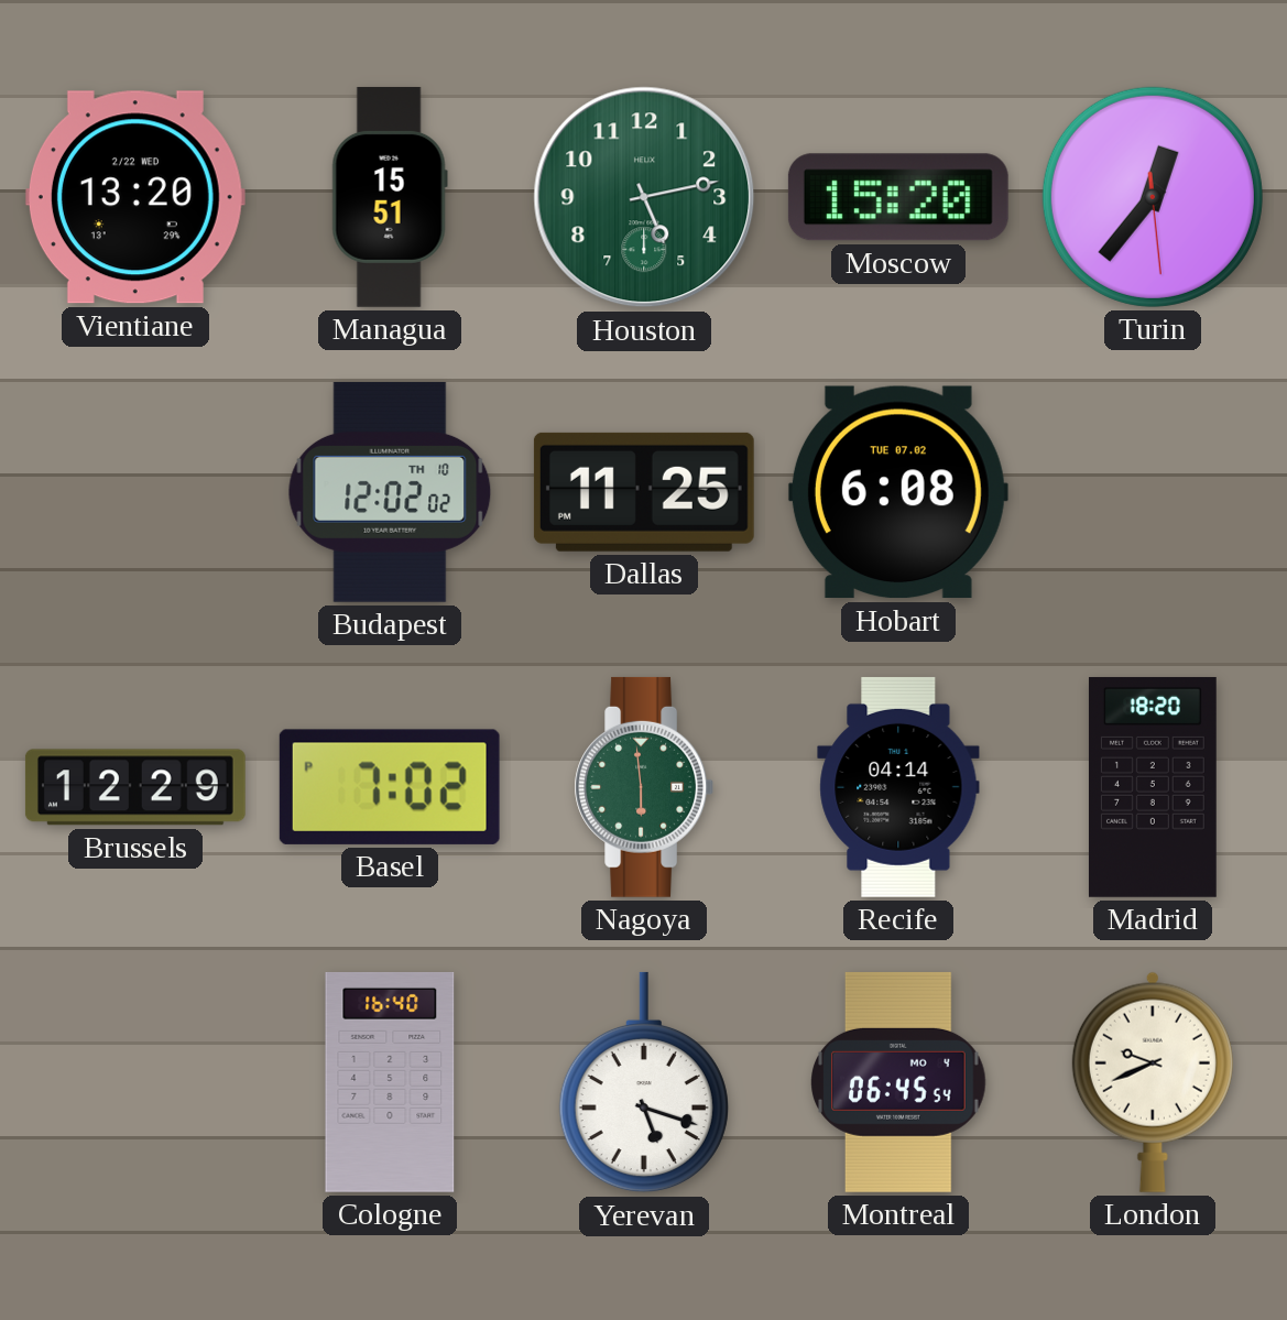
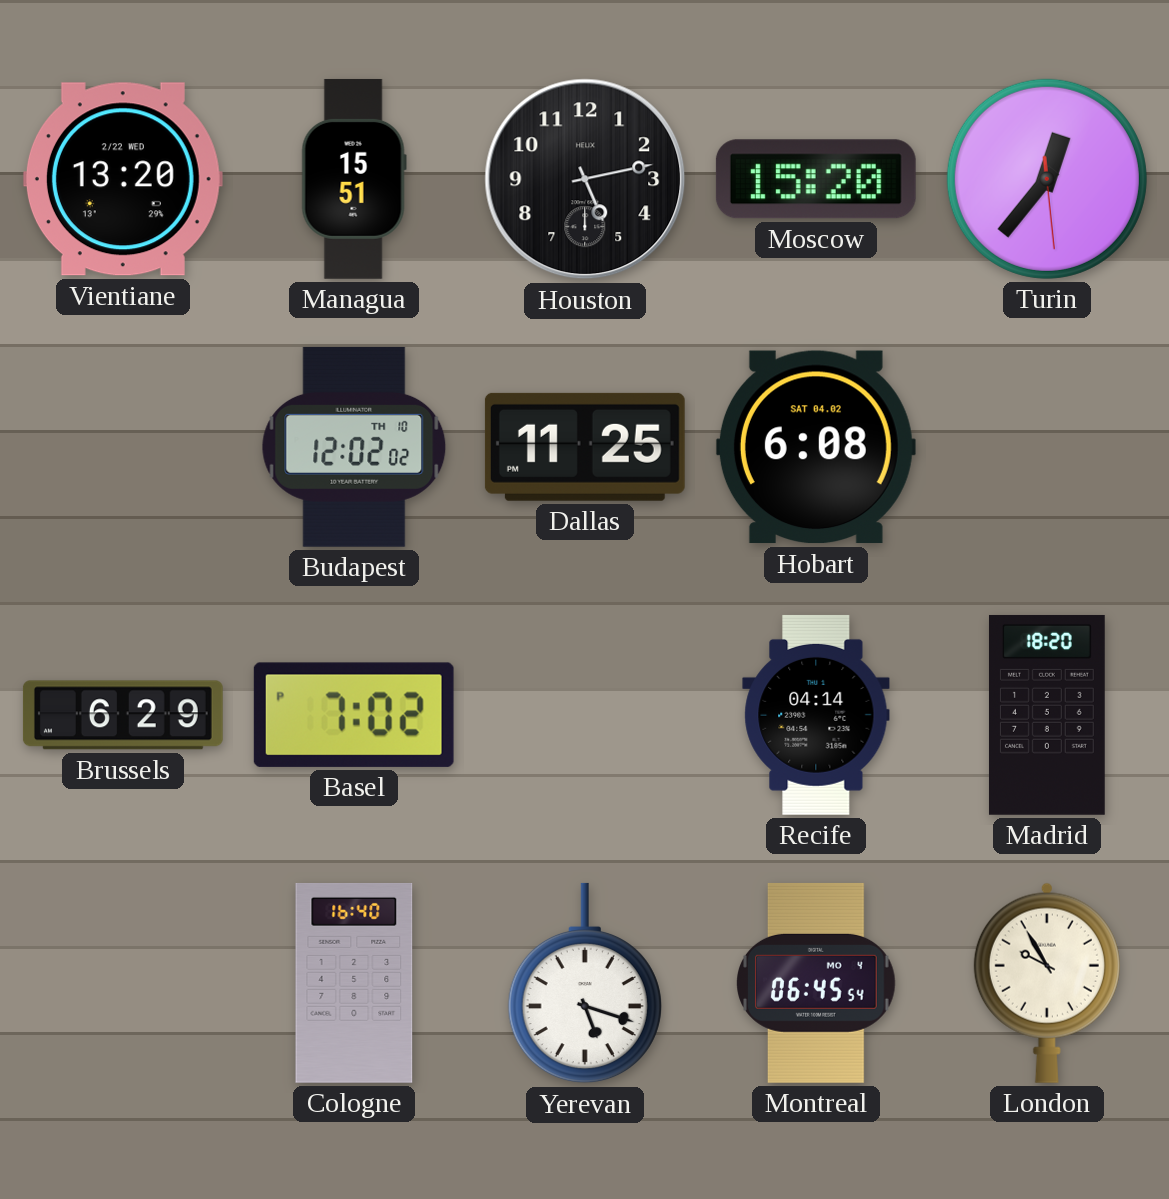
Houston dial: green -> black (585, 179)
Hobart date: TUE 07.02 -> SAT 04.02 (816, 447)
Brussels: 12:29 -> 6:29 (123, 715)
Nagoya: 5:59 -> none (643, 787)
London: 9:41 -> 9:55 (1047, 983)
